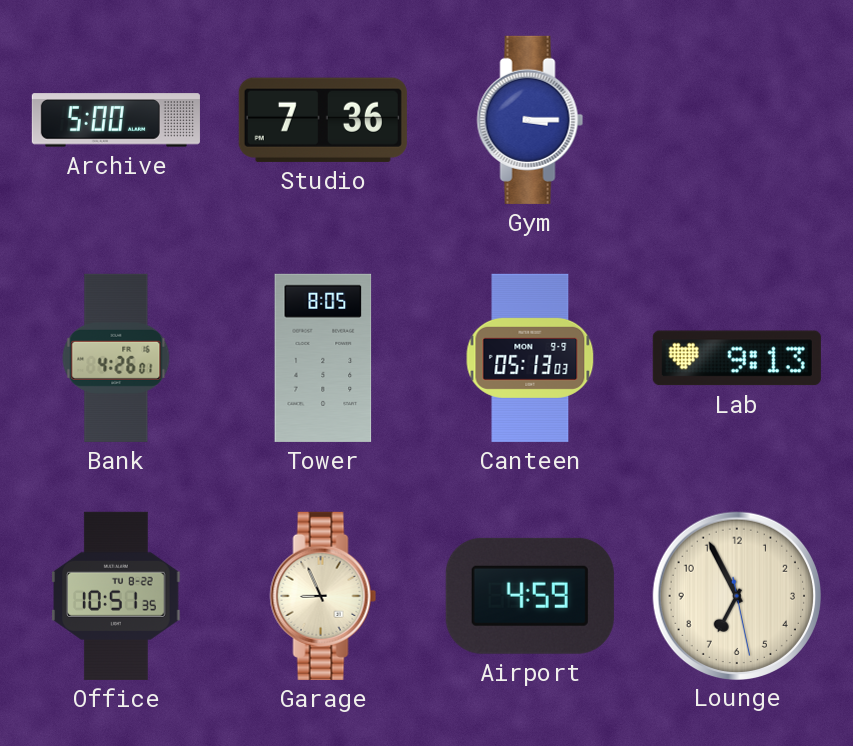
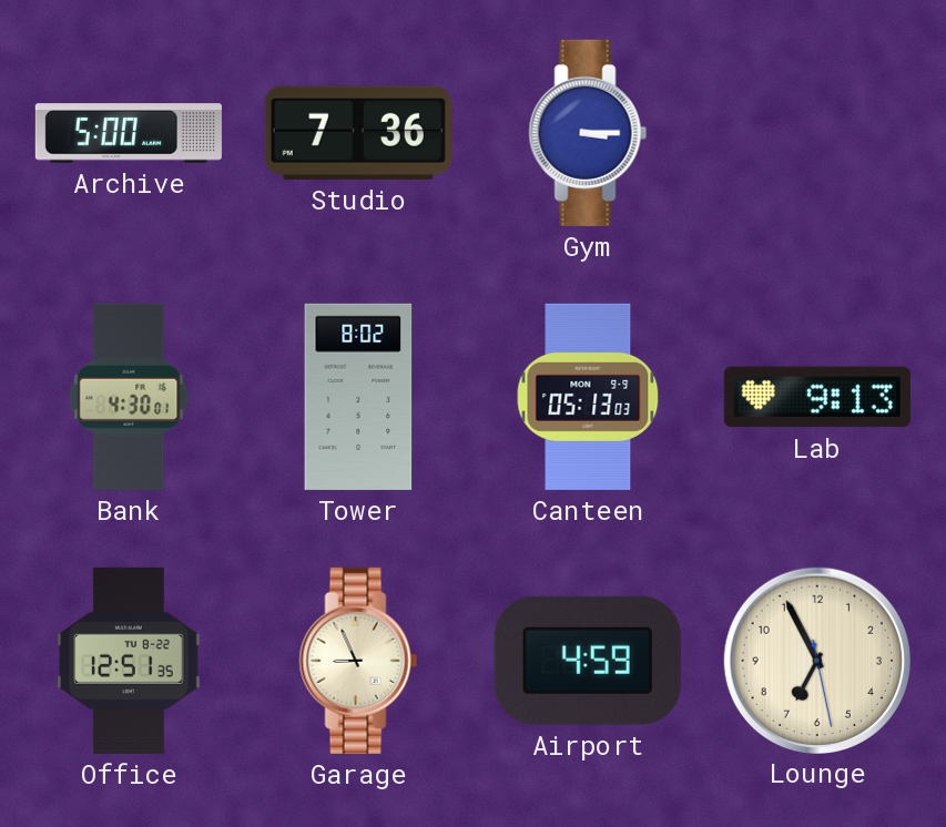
Bank: 4:26 -> 4:30 (129, 397)
Tower: 8:05 -> 8:02 (358, 397)
Office: 10:51 -> 12:51 (129, 661)
